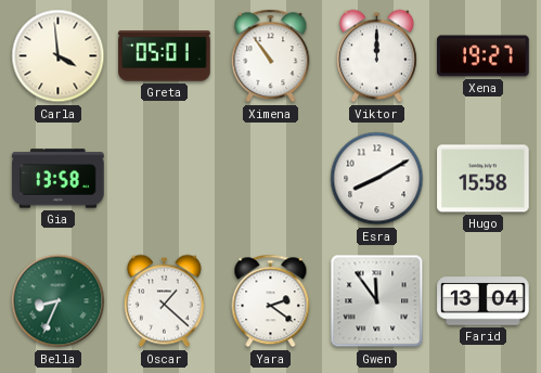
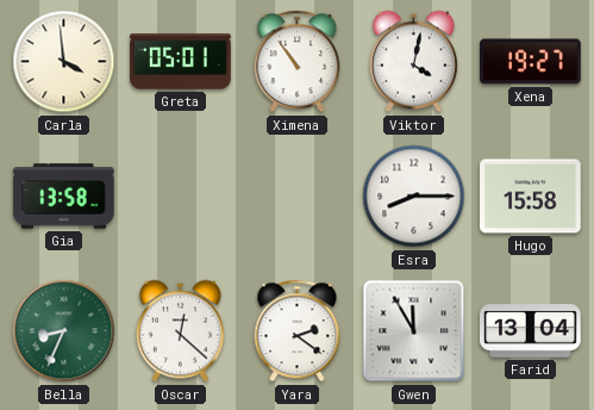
Viktor: 12:00 -> 4:02 (413, 62)
Esra: 8:10 -> 8:15 (414, 197)
Oscar: 1:22 -> 12:22 (180, 331)
Gwen: 11:54 -> 11:55 (414, 331)
